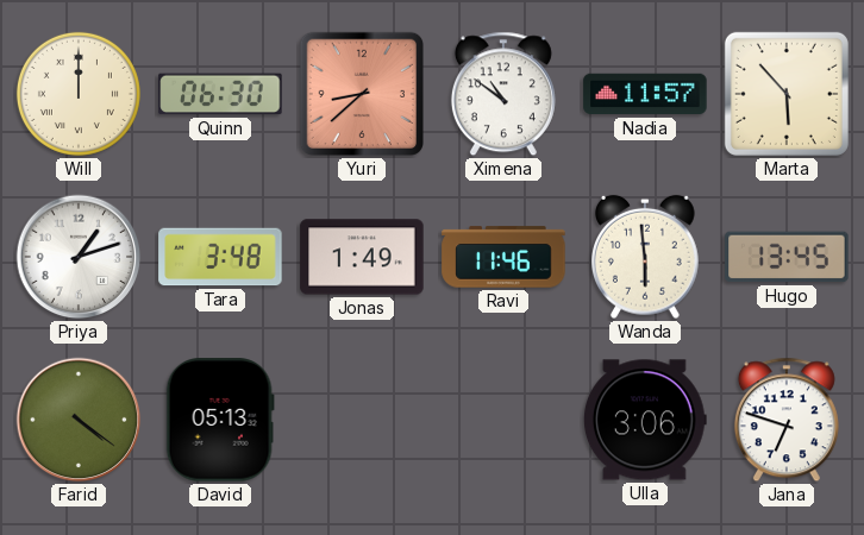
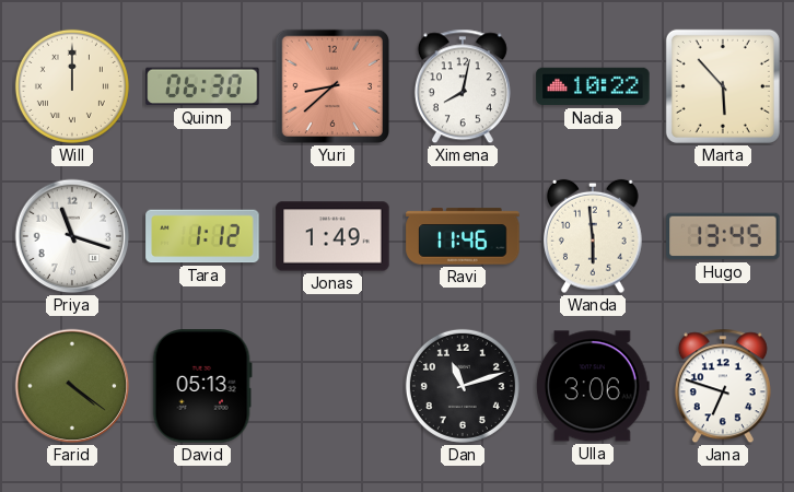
Ximena: 10:51 -> 8:02 (463, 86)
Nadia: 11:57 -> 10:22 (593, 86)
Priya: 1:12 -> 11:18 (72, 236)
Tara: 3:48 -> 1:12 (202, 236)
Dan: none -> 11:12 (463, 386)
